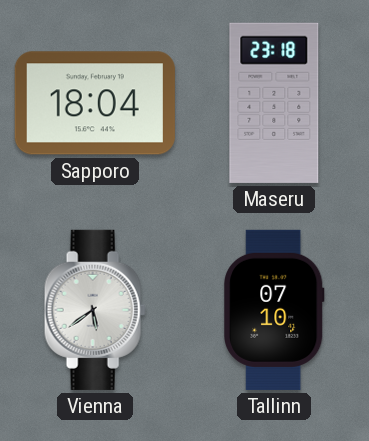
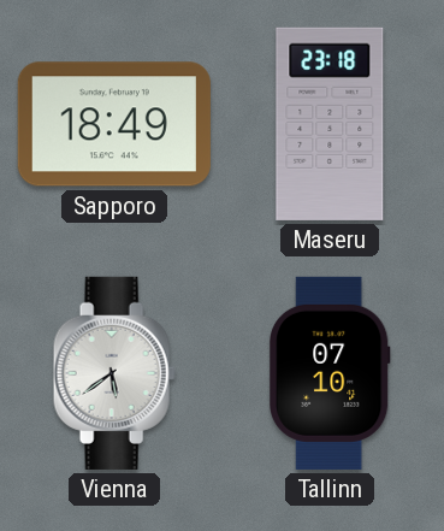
Sapporo: 18:04 -> 18:49 (114, 124)
